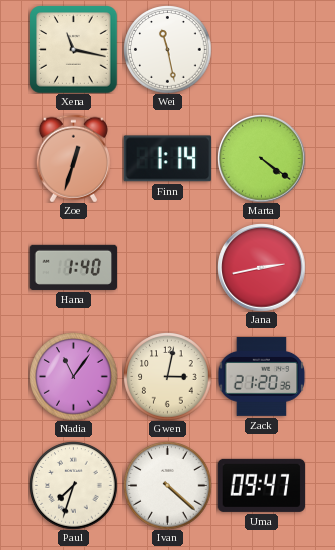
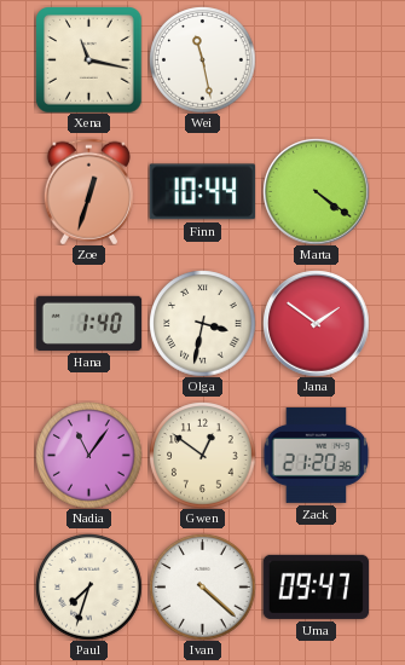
Finn: 1:14 -> 10:44 (202, 192)
Olga: none -> 3:32 (202, 323)
Jana: 2:43 -> 1:51 (316, 323)
Gwen: 3:02 -> 12:51 (202, 455)
